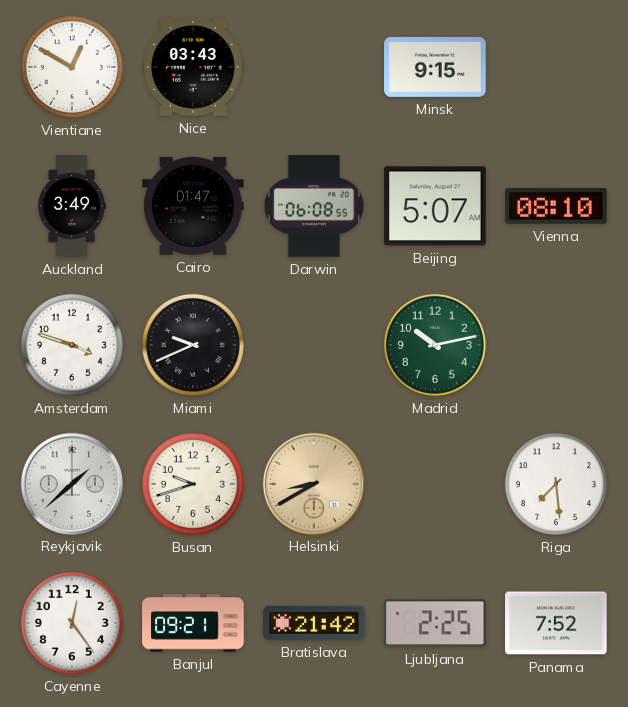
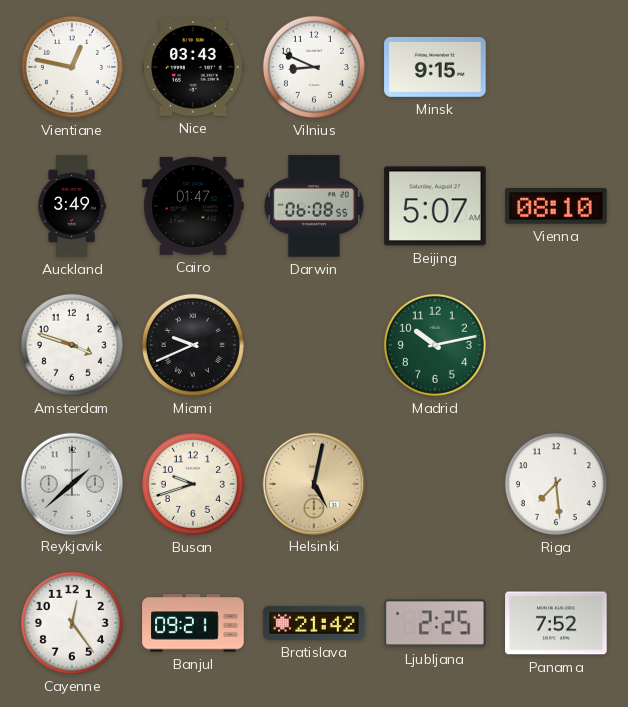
Vientiane: 12:50 -> 12:47 (72, 67)
Vilnius: none -> 8:49 (314, 67)
Helsinki: 8:40 -> 5:02 (313, 483)
